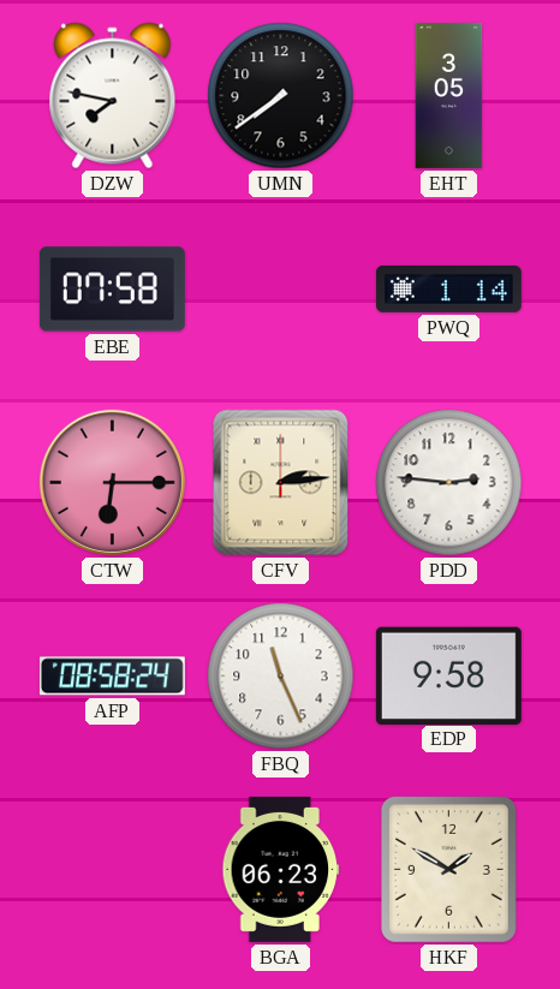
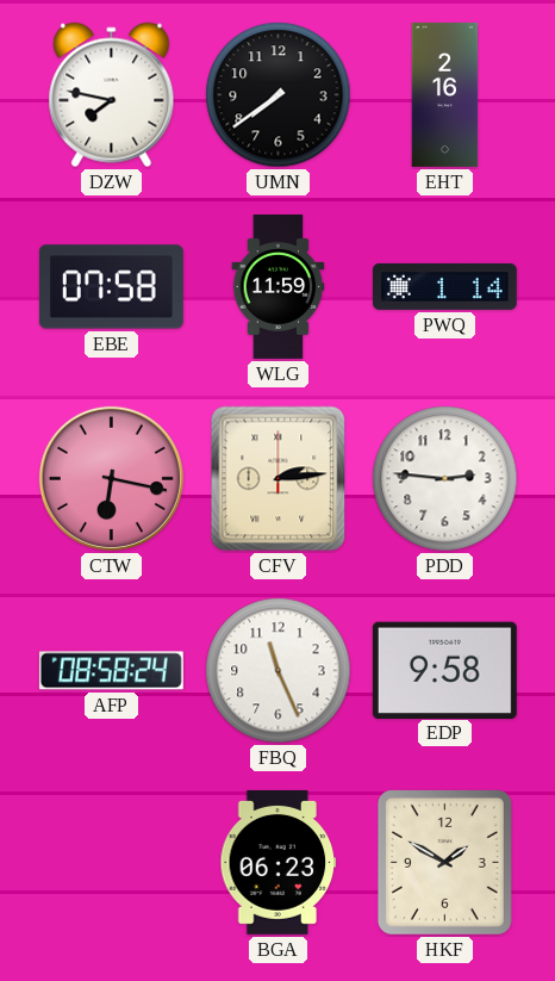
EHT: 3:05 -> 2:16 (445, 94)
WLG: none -> 11:59 (279, 286)
CTW: 6:15 -> 6:17 (111, 478)
